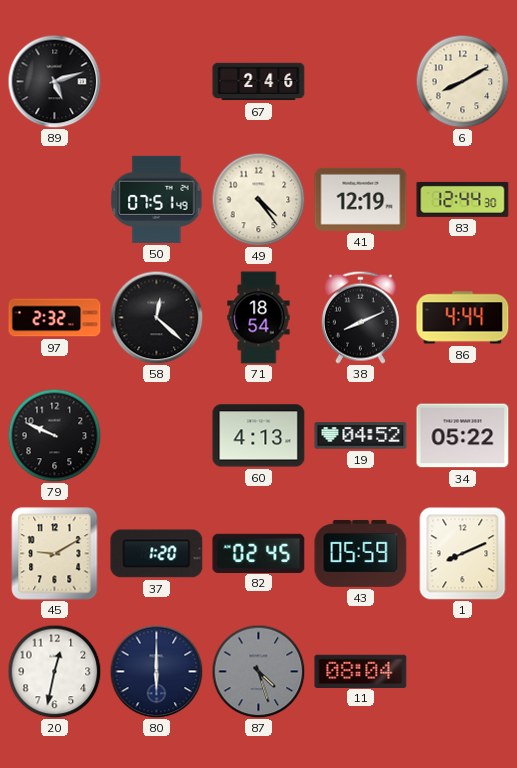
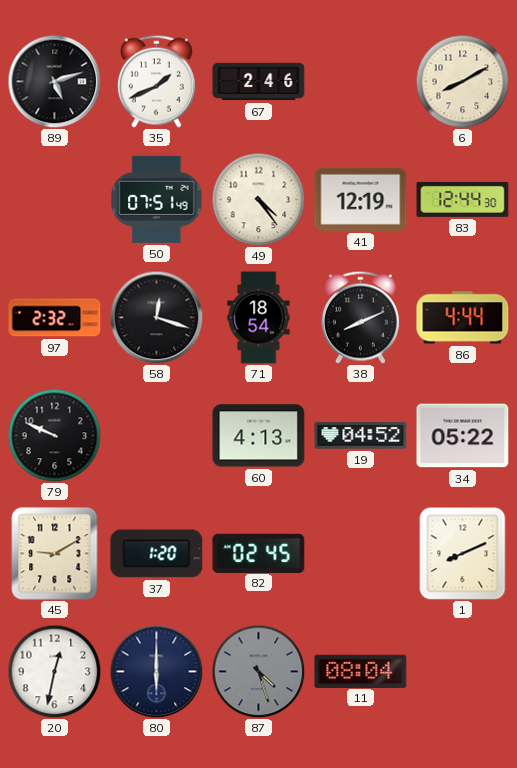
35: none -> 1:41 (156, 81)
58: 12:22 -> 12:18 (156, 317)
43: 05:59 -> none (361, 553)
